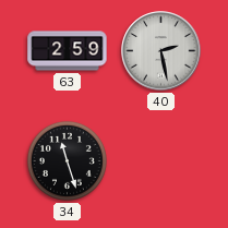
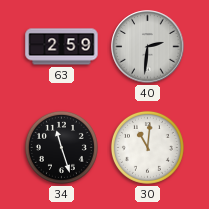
40: 2:28 -> 2:31 (148, 47)
30: none -> 11:01 (147, 147)
